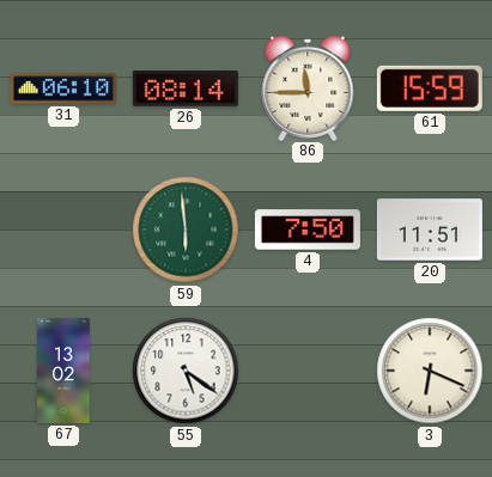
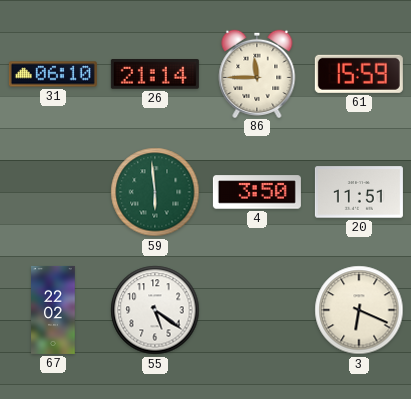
26: 08:14 -> 21:14 (155, 75)
4: 7:50 -> 3:50 (257, 192)
67: 13:02 -> 22:02 (53, 310)
